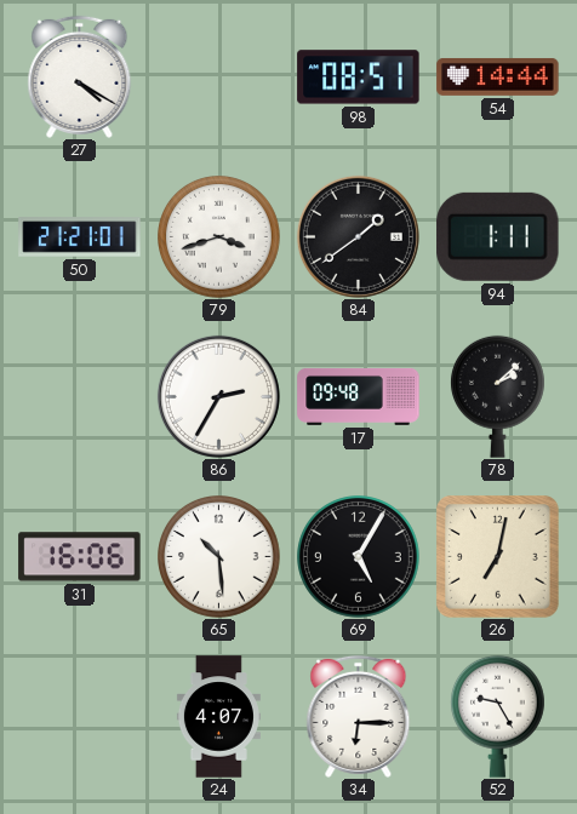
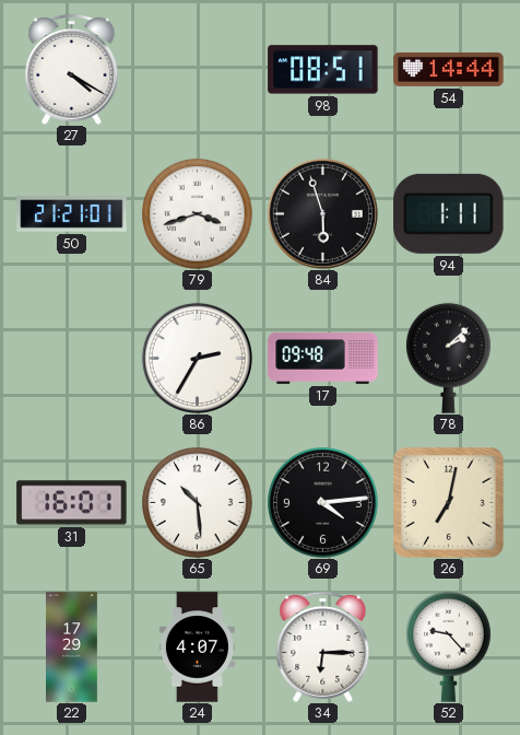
84: 1:39 -> 5:57 (322, 213)
31: 16:06 -> 16:01 (72, 503)
69: 5:05 -> 4:14 (323, 503)
22: none -> 17:29 (72, 647)
52: 9:25 -> 9:23 (448, 646)
